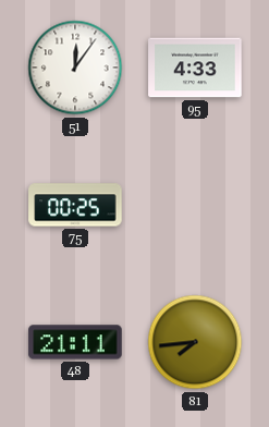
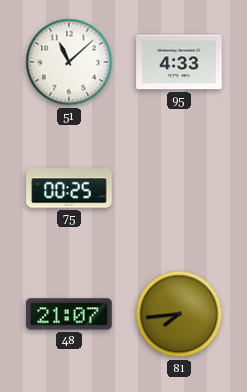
51: 12:06 -> 11:08 (69, 62)
48: 21:11 -> 21:07 (69, 314)
